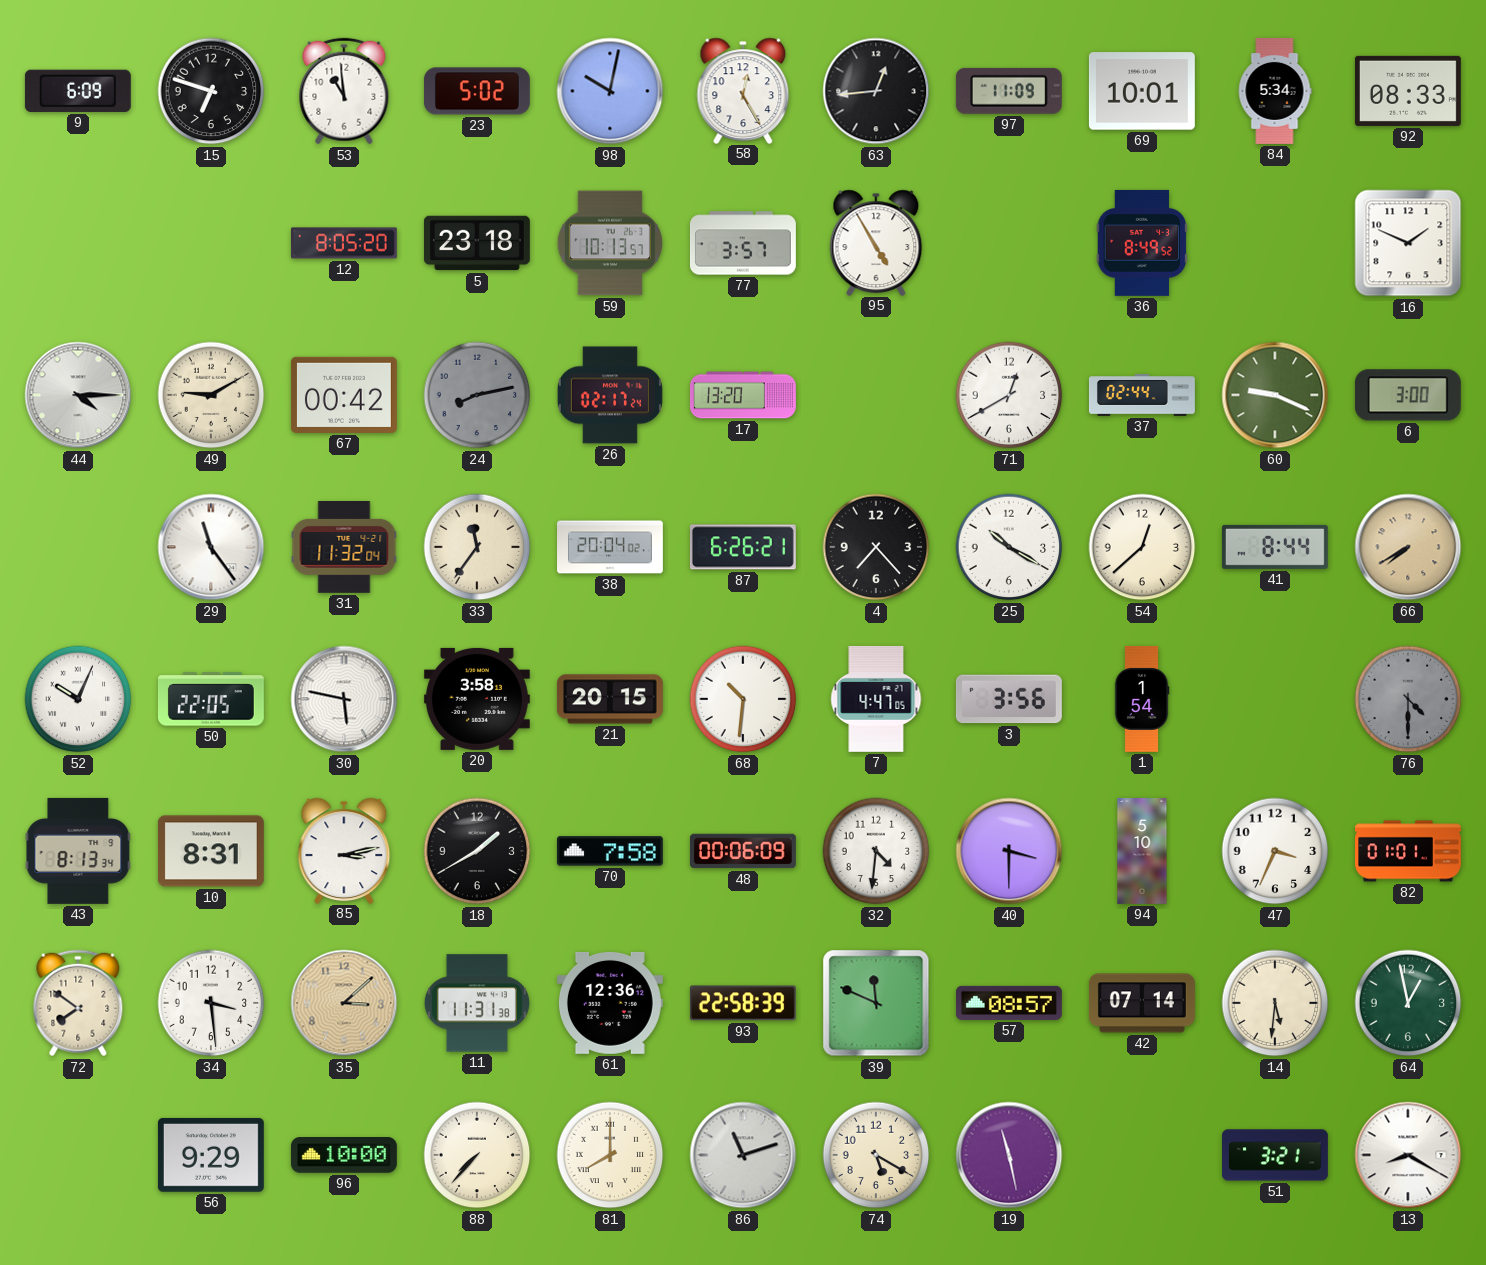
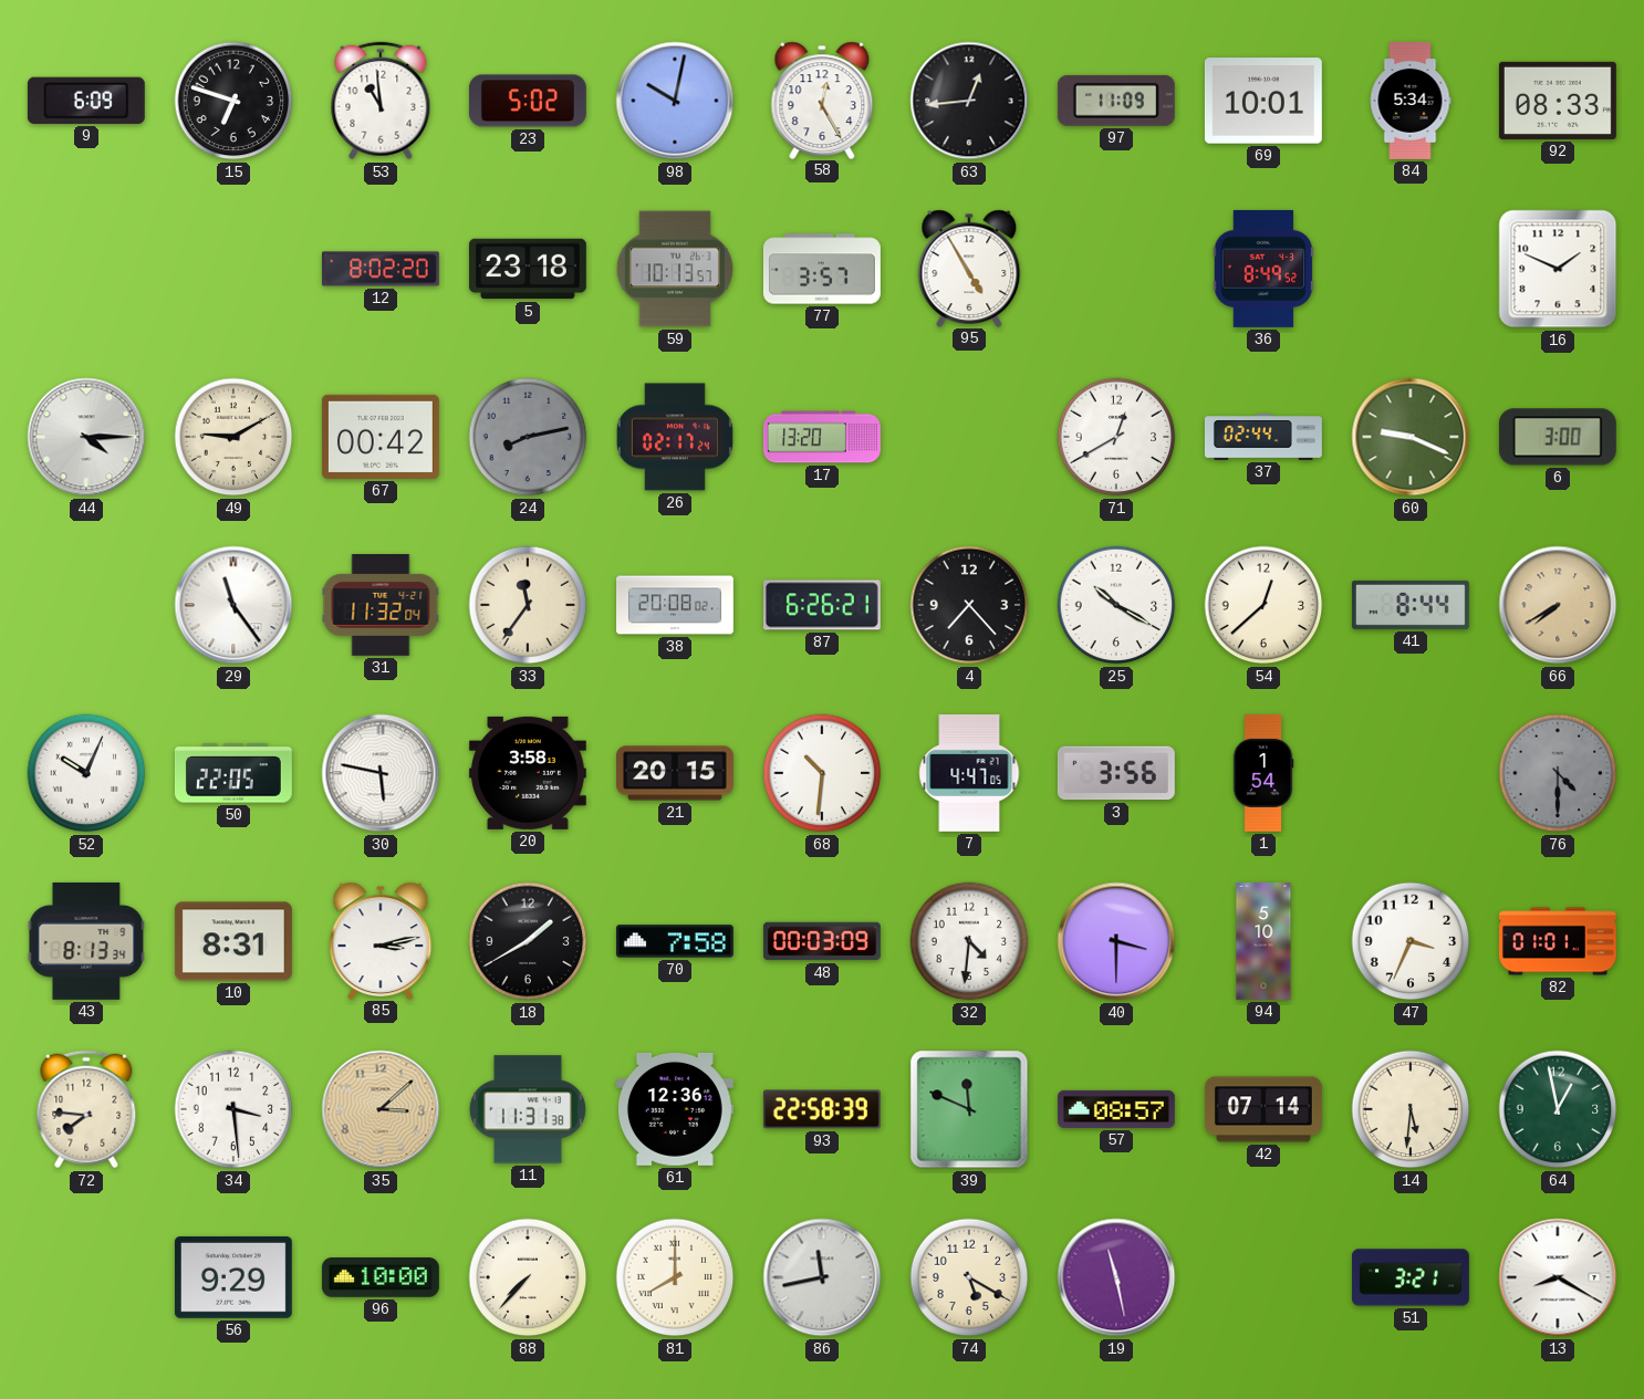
12: 8:05 -> 8:02 (381, 269)
38: 20:04 -> 20:08 (676, 605)
48: 00:06 -> 00:03 (822, 941)
72: 7:51 -> 7:46 (86, 1109)
86: 11:12 -> 11:43 (822, 1277)
